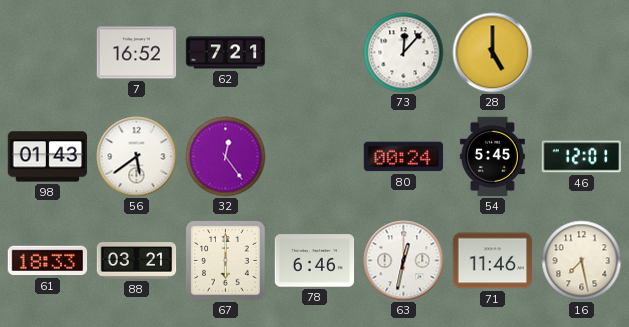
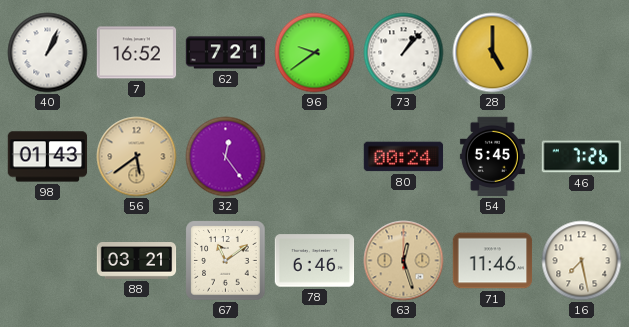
40: none -> 1:04 (48, 53)
96: none -> 9:39 (315, 53)
73: 12:07 -> 1:07 (404, 53)
56 dial: white -> champagne (137, 157)
46: 12:01 -> 7:26 (581, 157)
61: 18:33 -> none (48, 261)
67: 6:00 -> 11:09 (226, 261)
63: 12:32 -> 12:27 (404, 261)
63 dial: white -> champagne (404, 261)
